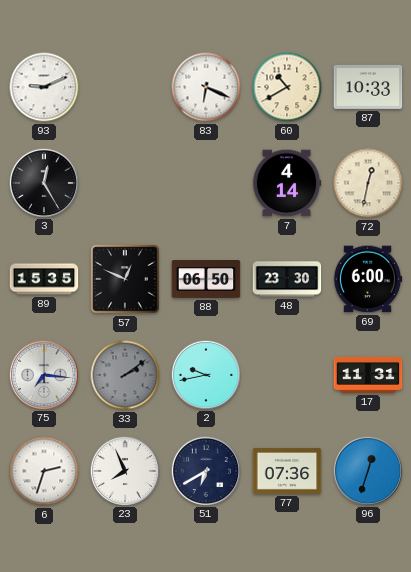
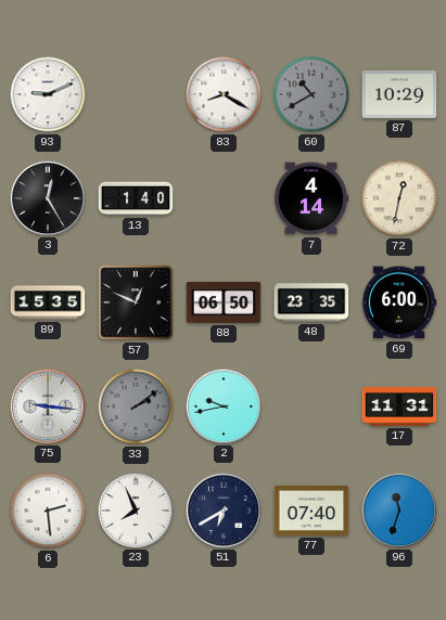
83: 6:19 -> 8:20 (224, 94)
60 dial: cream -> grey (311, 94)
87: 10:33 -> 10:29 (399, 94)
13: none -> 1:40 (136, 198)
48: 23:30 -> 23:35 (311, 302)
75: 7:16 -> 9:16 (47, 405)
6: 2:33 -> 2:29 (48, 511)
77: 07:36 -> 07:40 (311, 511)
96: 12:33 -> 11:33 (398, 509)
